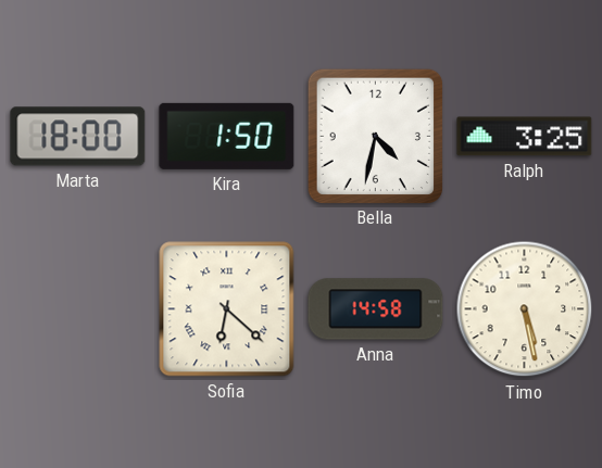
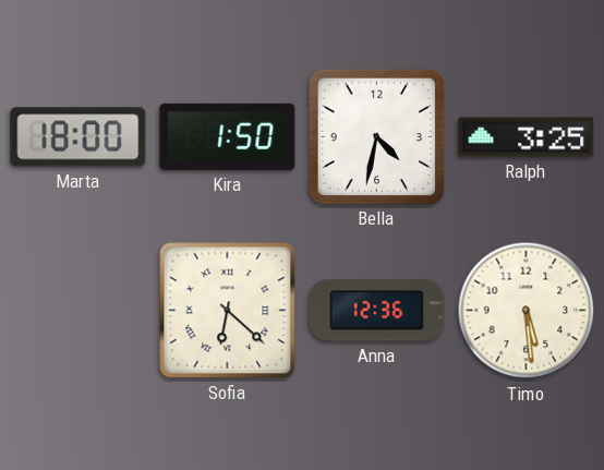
Anna: 14:58 -> 12:36 (377, 311)
Timo: 5:28 -> 5:29 (527, 311)
